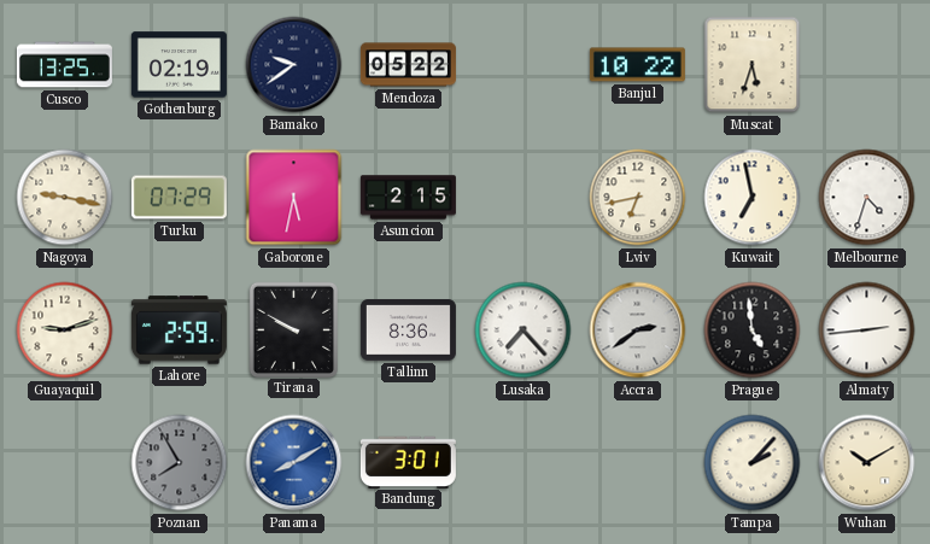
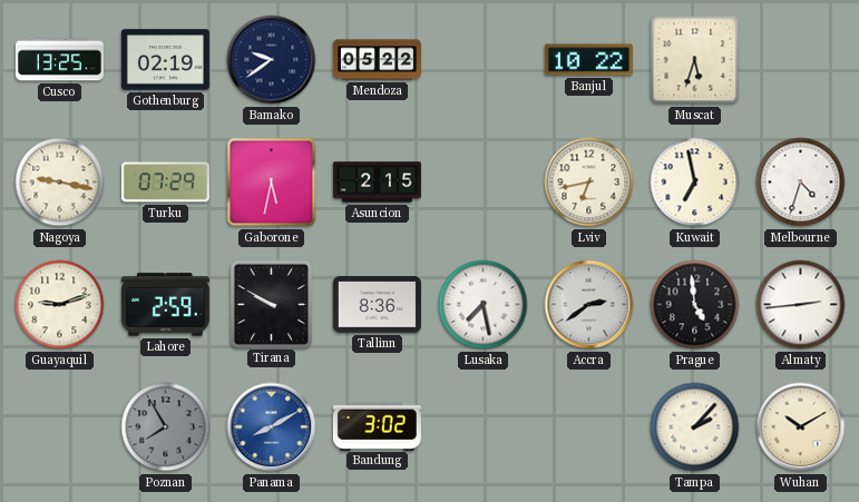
Lusaka: 7:23 -> 7:28 (484, 305)
Bandung: 3:01 -> 3:02 (377, 426)
